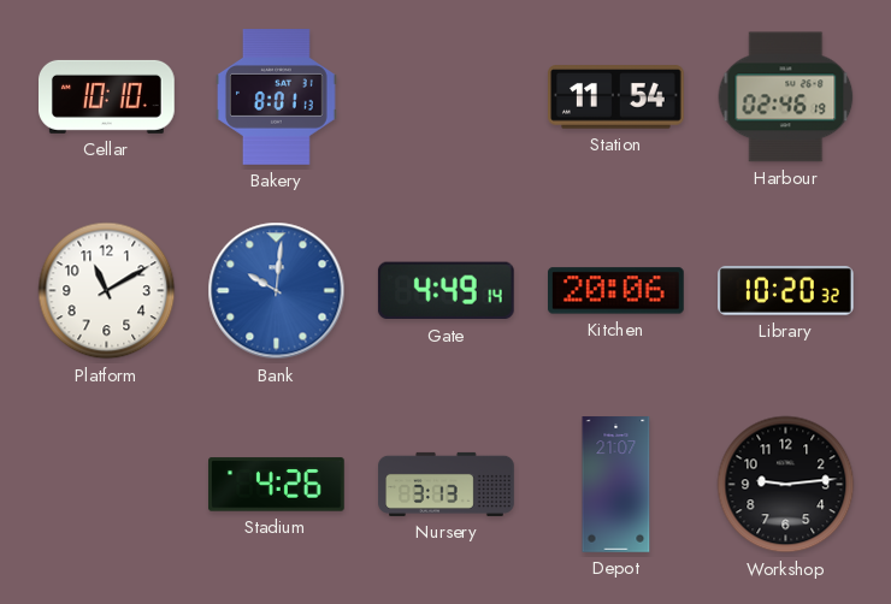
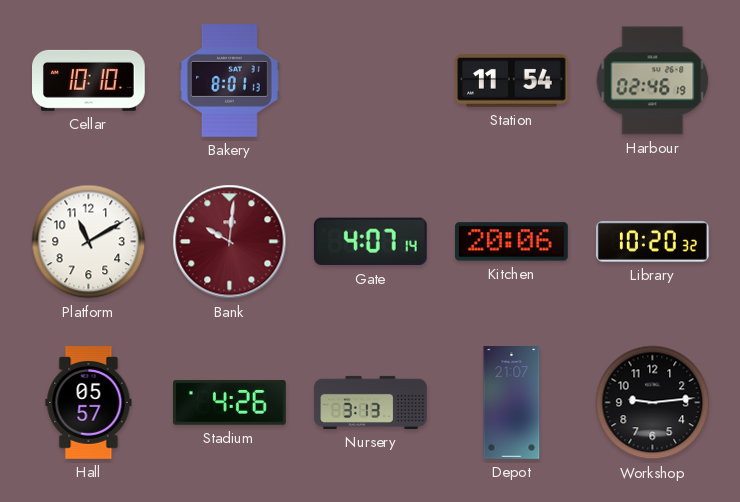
Bank dial: blue -> burgundy (230, 242)
Gate: 4:49 -> 4:07 (370, 242)
Hall: none -> 05:57 (89, 403)
